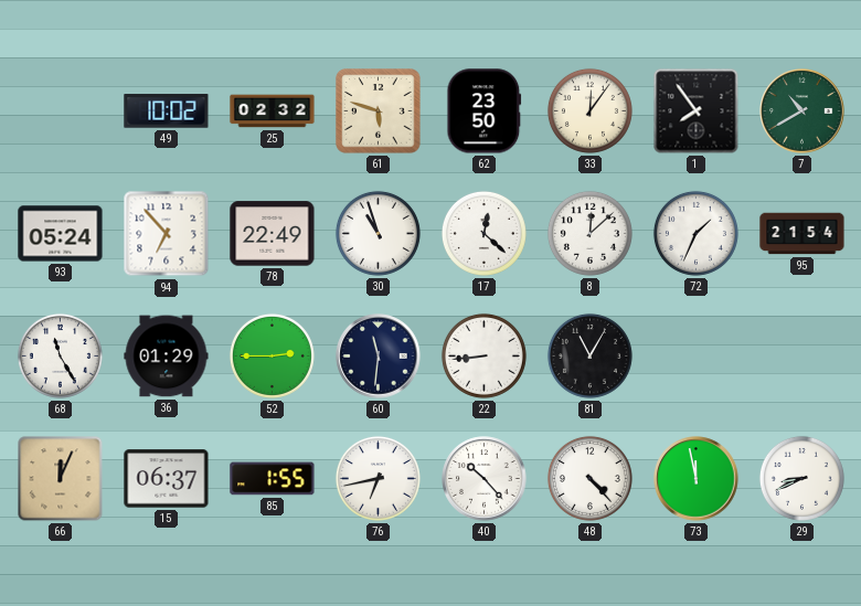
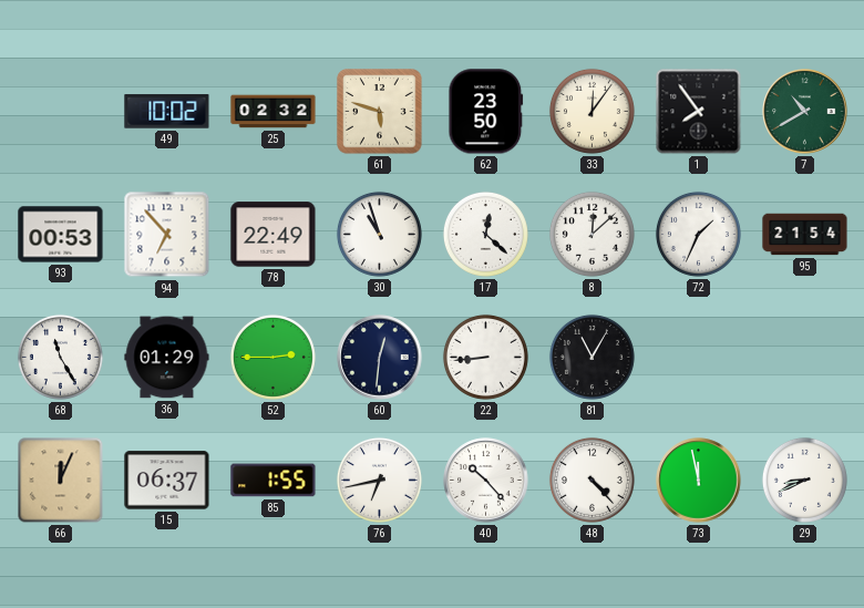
93: 05:24 -> 00:53 (61, 235)
60: 11:31 -> 12:31 (380, 358)
